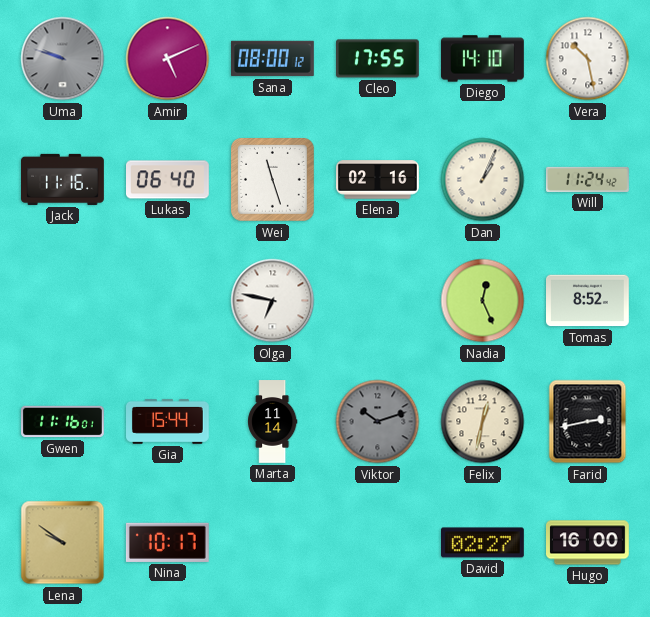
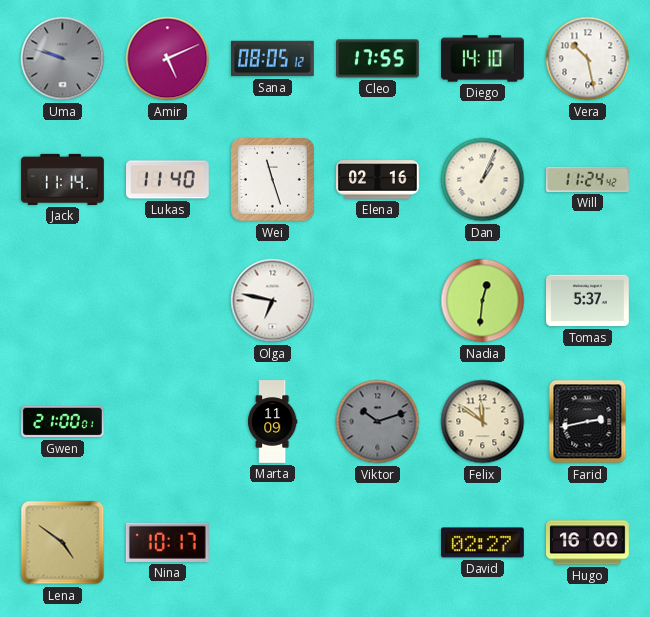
Sana: 08:00 -> 08:05 (273, 59)
Jack: 11:16 -> 11:14 (63, 179)
Lukas: 06:40 -> 11:40 (168, 180)
Nadia: 12:26 -> 12:31 (483, 301)
Tomas: 8:52 -> 5:37 (588, 301)
Gwen: 11:16 -> 21:00 (63, 422)
Gia: 15:44 -> none (168, 421)
Marta: 11:14 -> 11:09 (273, 422)
Felix: 12:32 -> 11:51 (483, 422)
Lena: 9:51 -> 4:51 (63, 543)
